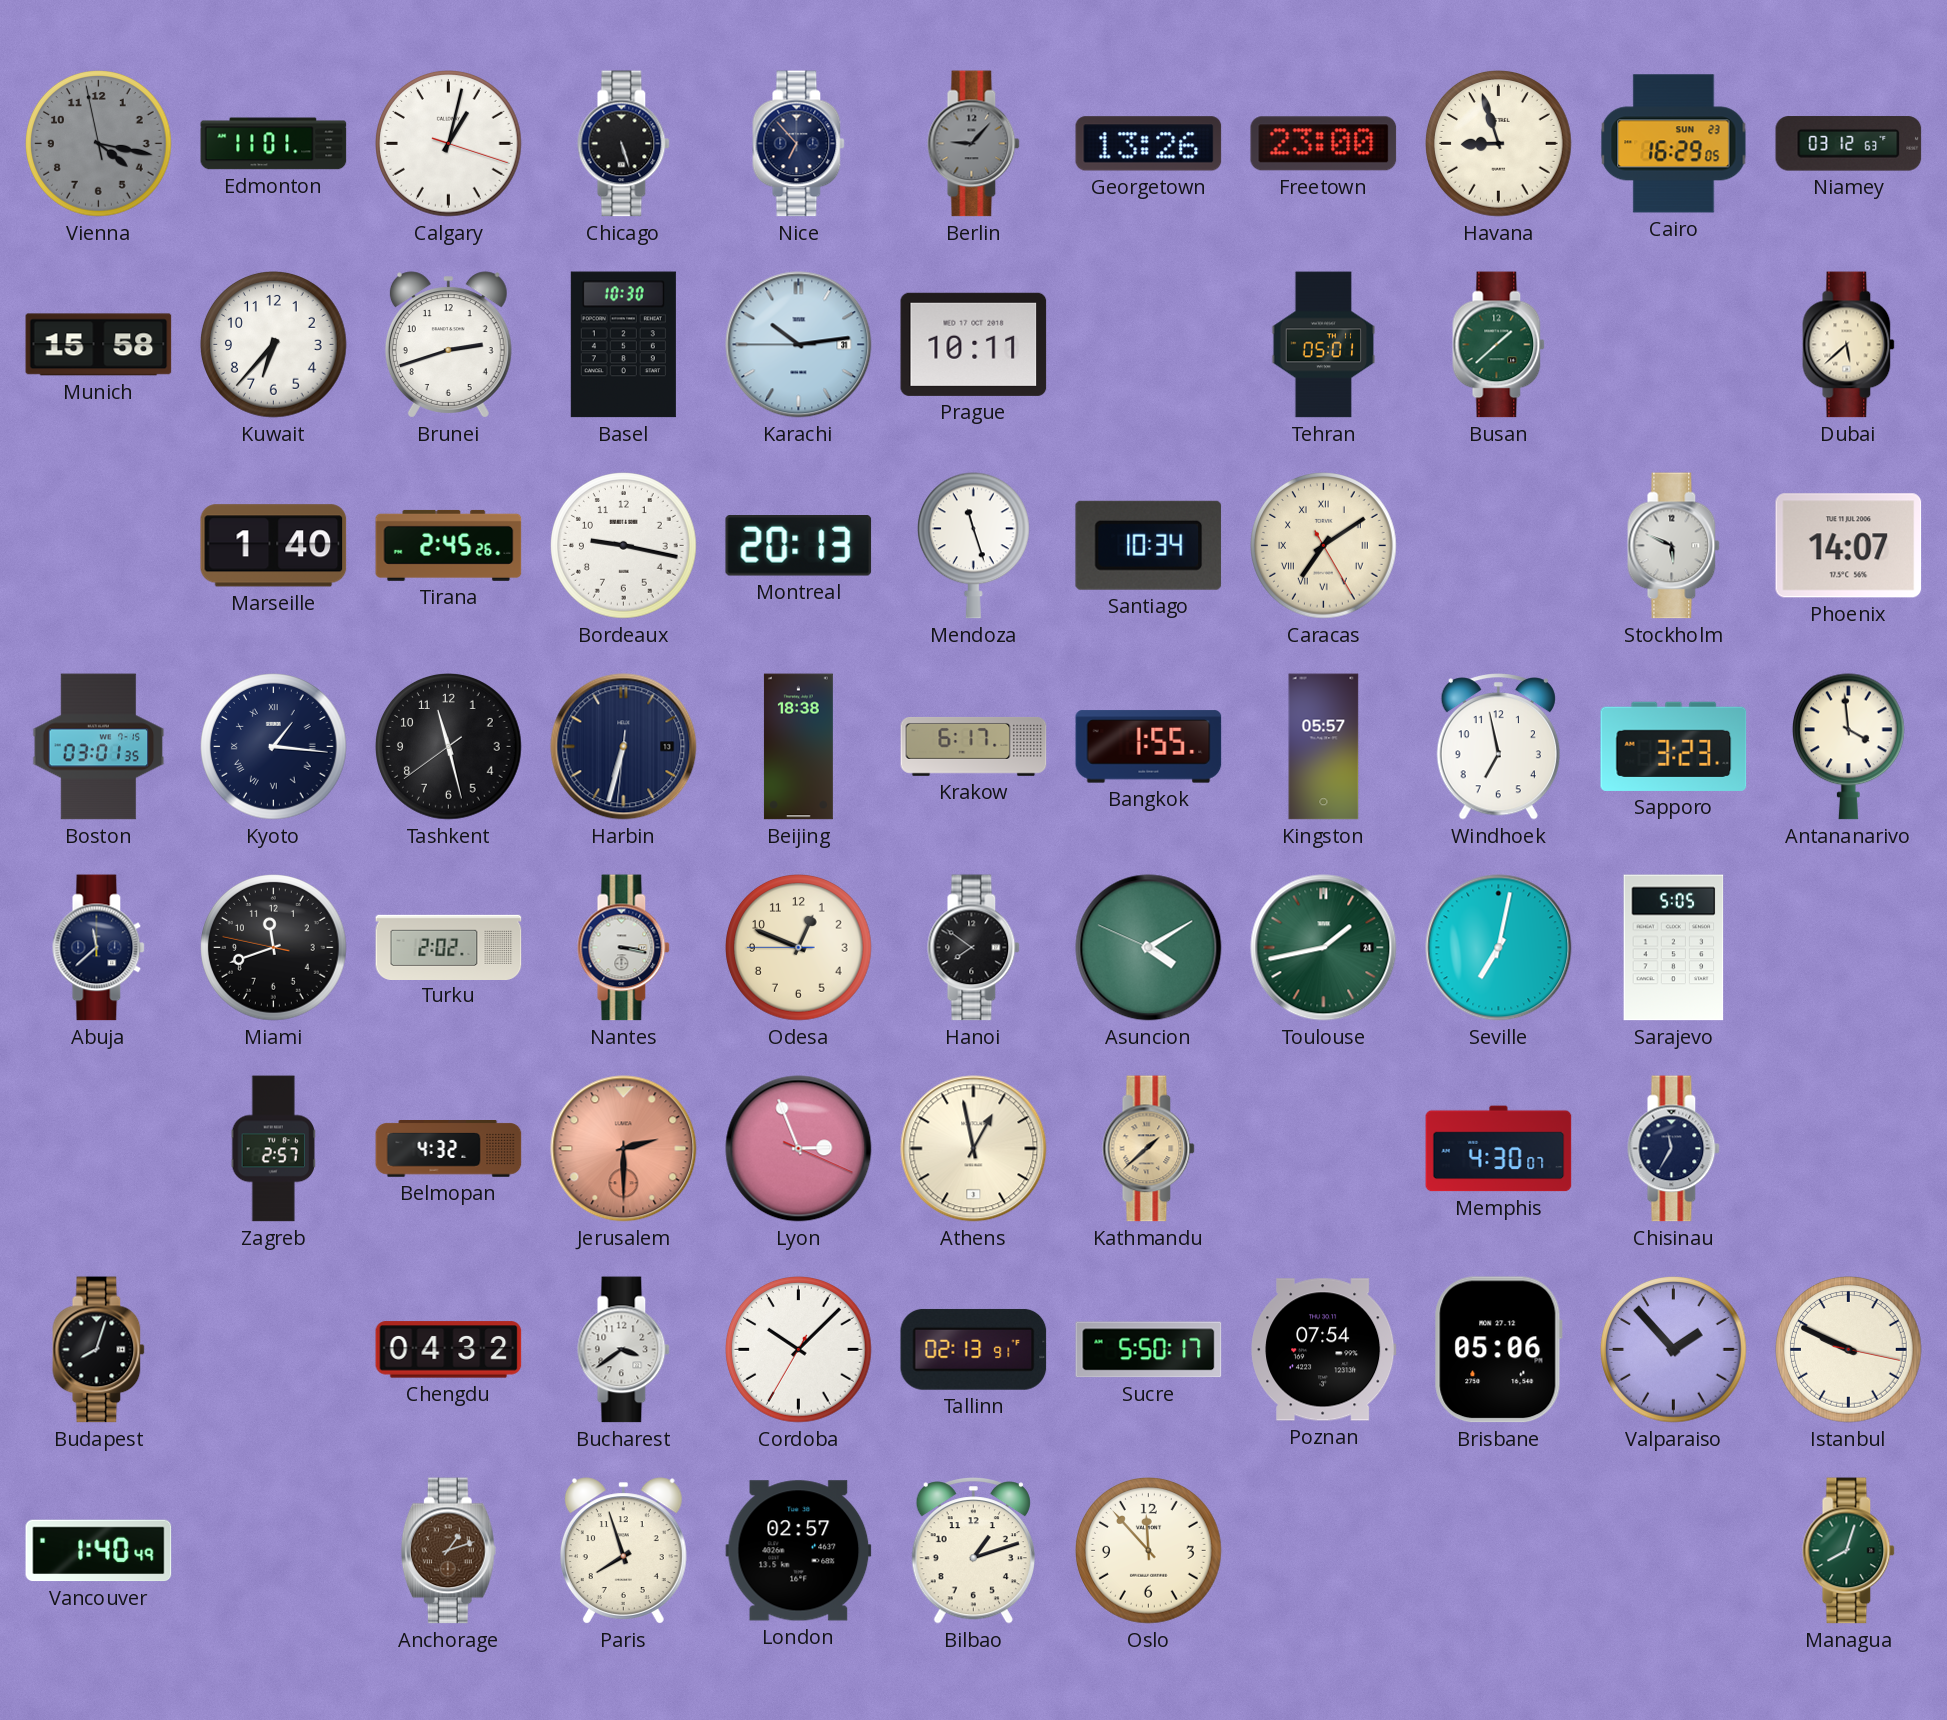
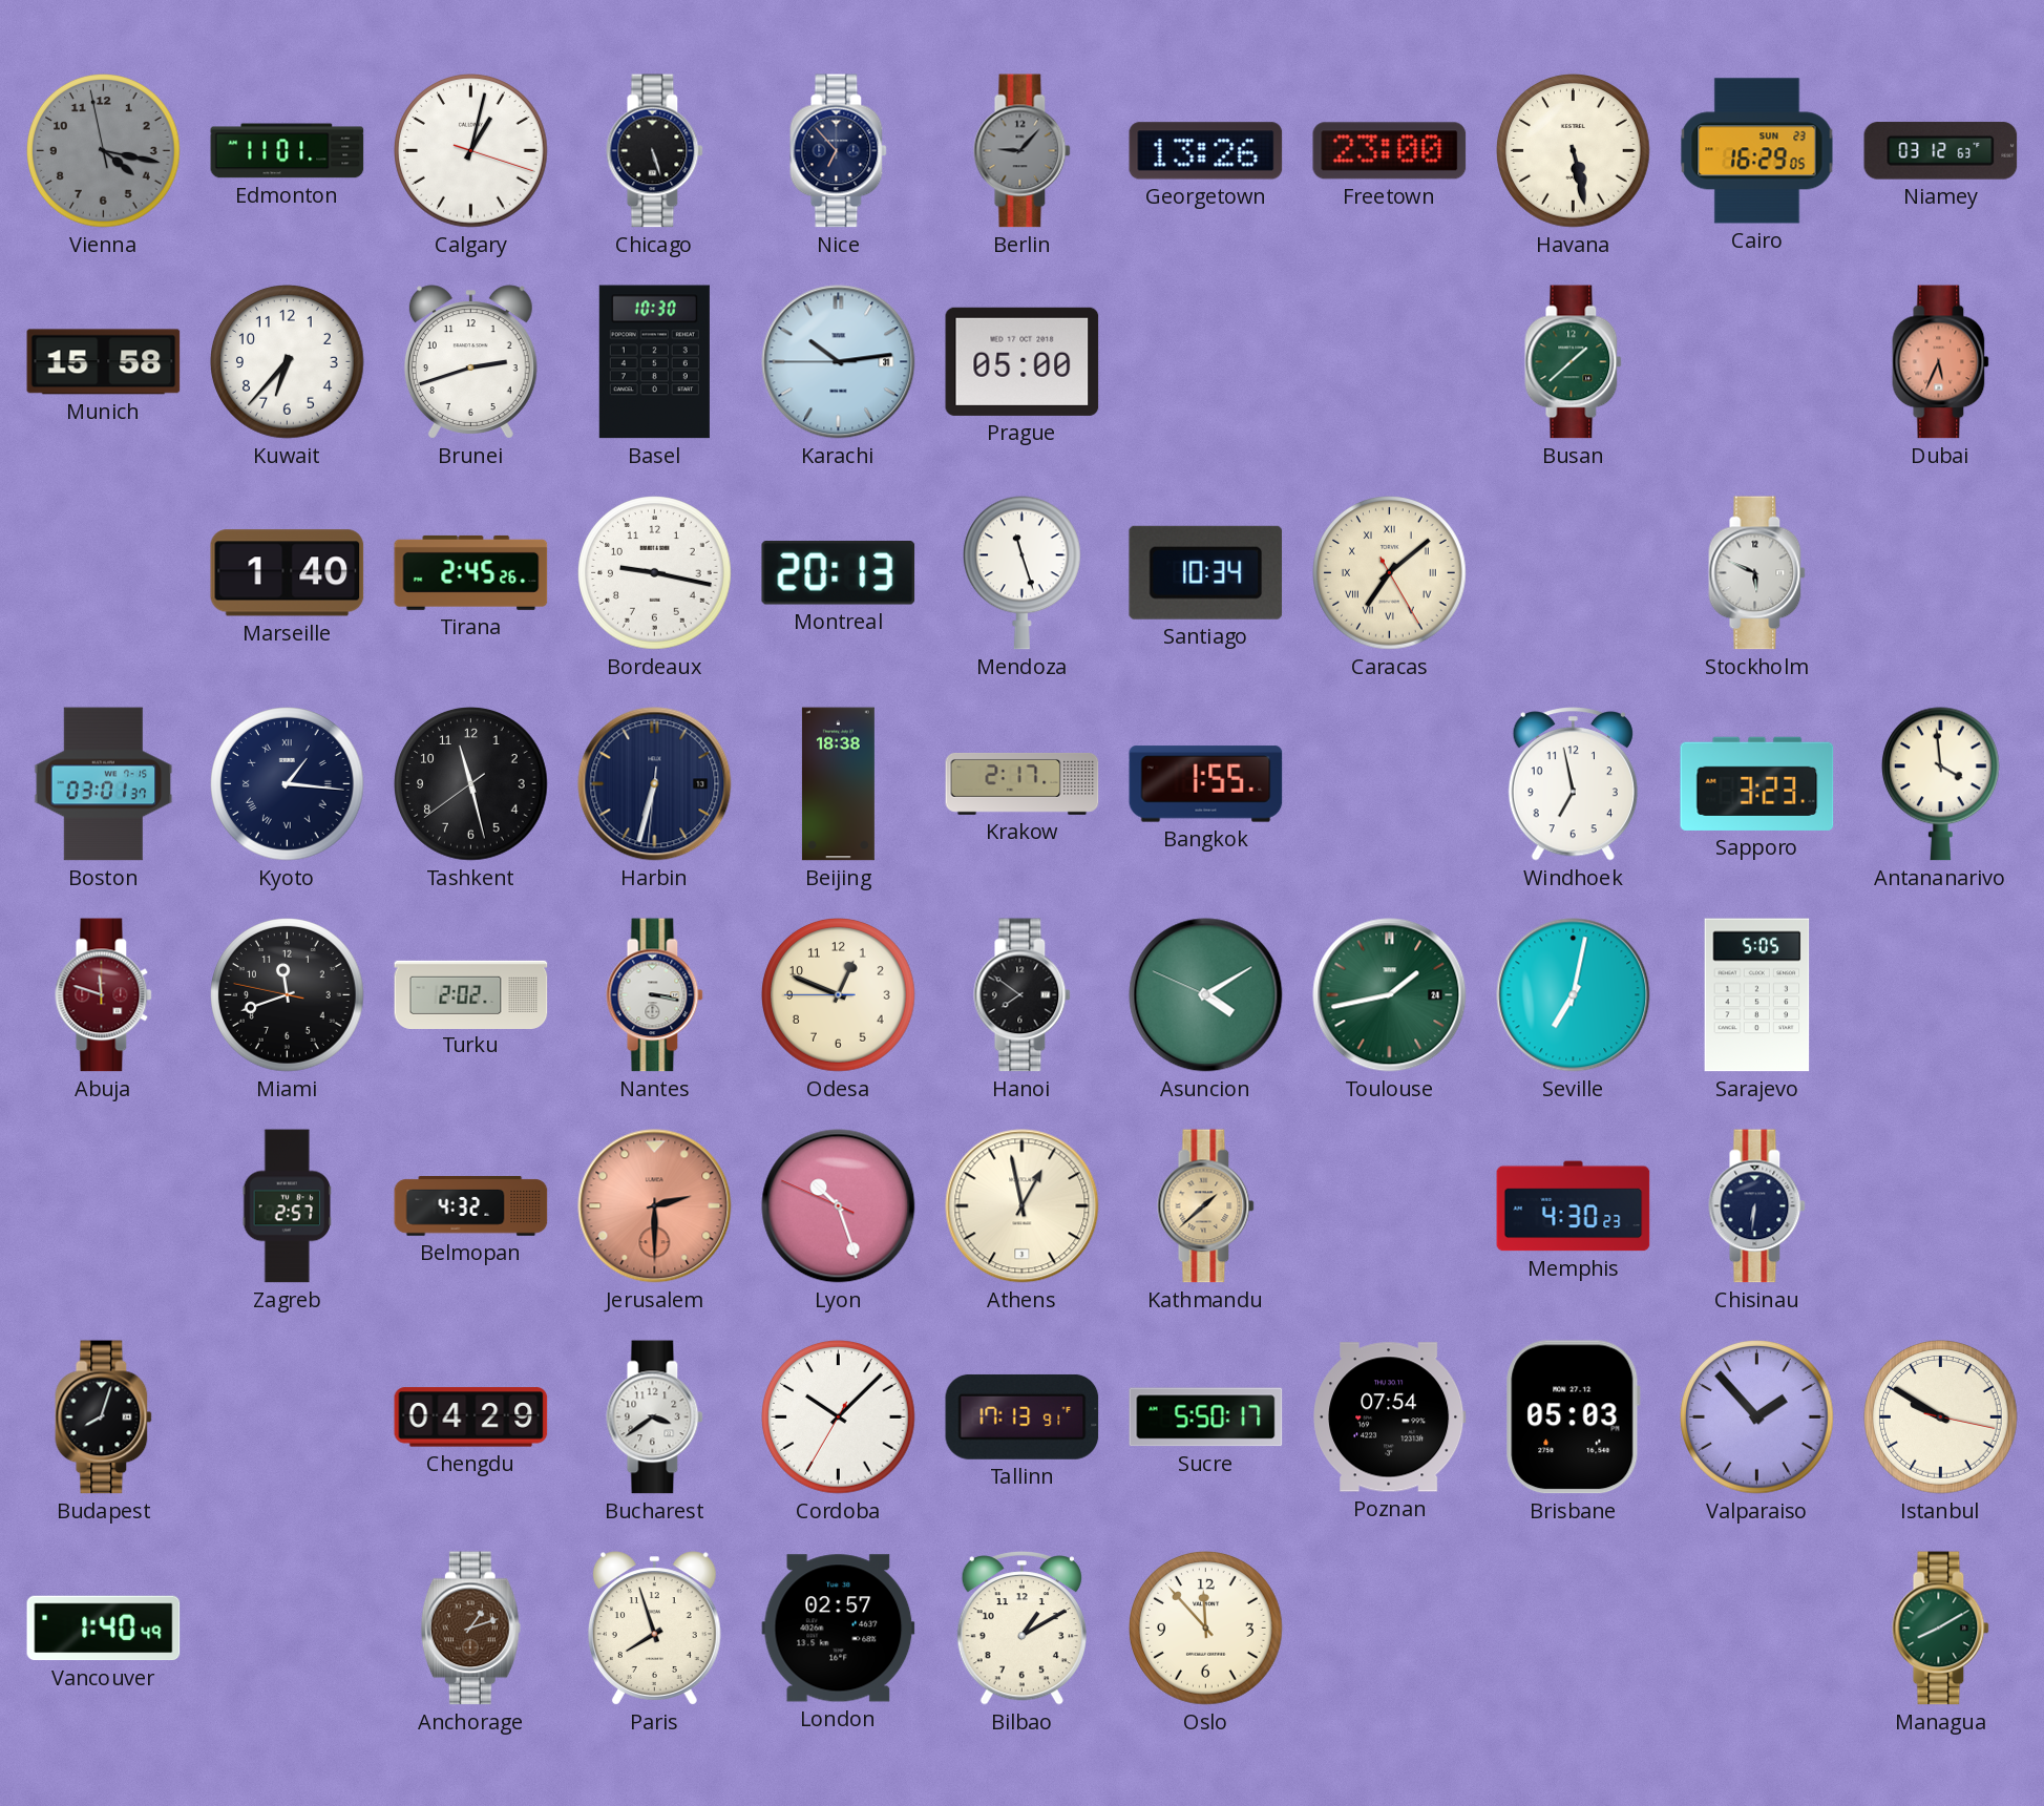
Havana: 8:57 -> 5:28 (1574, 151)
Prague: 10:11 -> 05:00 (1023, 361)
Tehran: 05:01 -> none (1324, 345)
Dubai: 5:38 -> 5:34 (1941, 362)
Dubai dial: cream -> salmon (1941, 362)
Caracas: 7:09 -> 7:08 (1390, 573)
Phoenix: 14:07 -> none (1849, 546)
Boston: 03:01:35 -> 03:01:37 (104, 784)
Krakow: 6:17 -> 2:17 (1023, 783)
Kingston: 05:57 -> none (1324, 747)
Abuja: 11:38 -> 11:48 (104, 995)
Abuja dial: navy -> burgundy (104, 995)
Lyon: 2:56 -> 10:26 (839, 1206)
Memphis: 4:30:07 -> 4:30:23 (1574, 1206)
Chisinau: 11:35 -> 6:31 (1757, 1206)
Chengdu: 04:32 -> 04:29 (471, 1417)
Tallinn: 02:13 -> 17:13 (1023, 1416)
Brisbane: 05:06 -> 05:03 (1573, 1417)
Istanbul: 9:49 -> 9:50 (1941, 1417)
Bilbao: 1:12 -> 1:10 (1021, 1629)
Managua: 8:03 -> 8:10 (1941, 1629)
